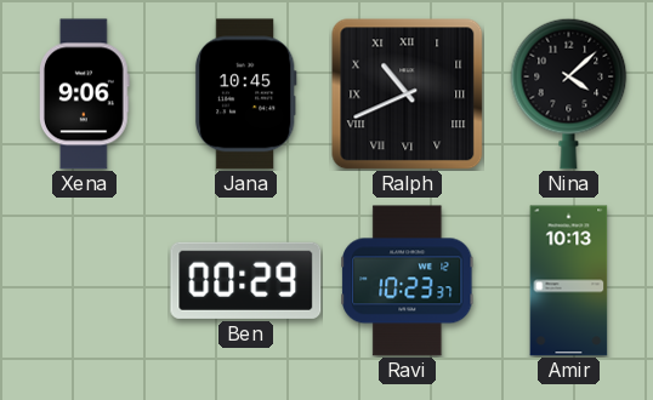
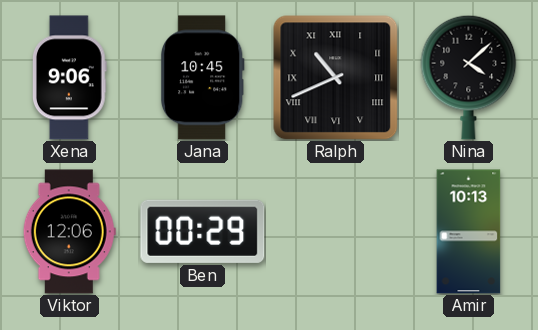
Viktor: none -> 12:06 (69, 232)
Ravi: 10:23 -> none (408, 281)
